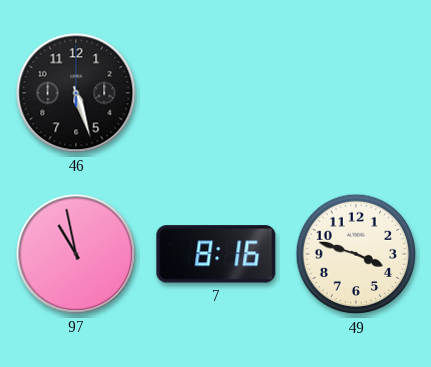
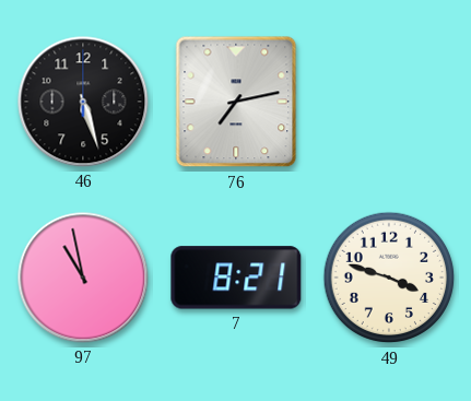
76: none -> 7:13 (236, 102)
7: 8:16 -> 8:21 (236, 278)
